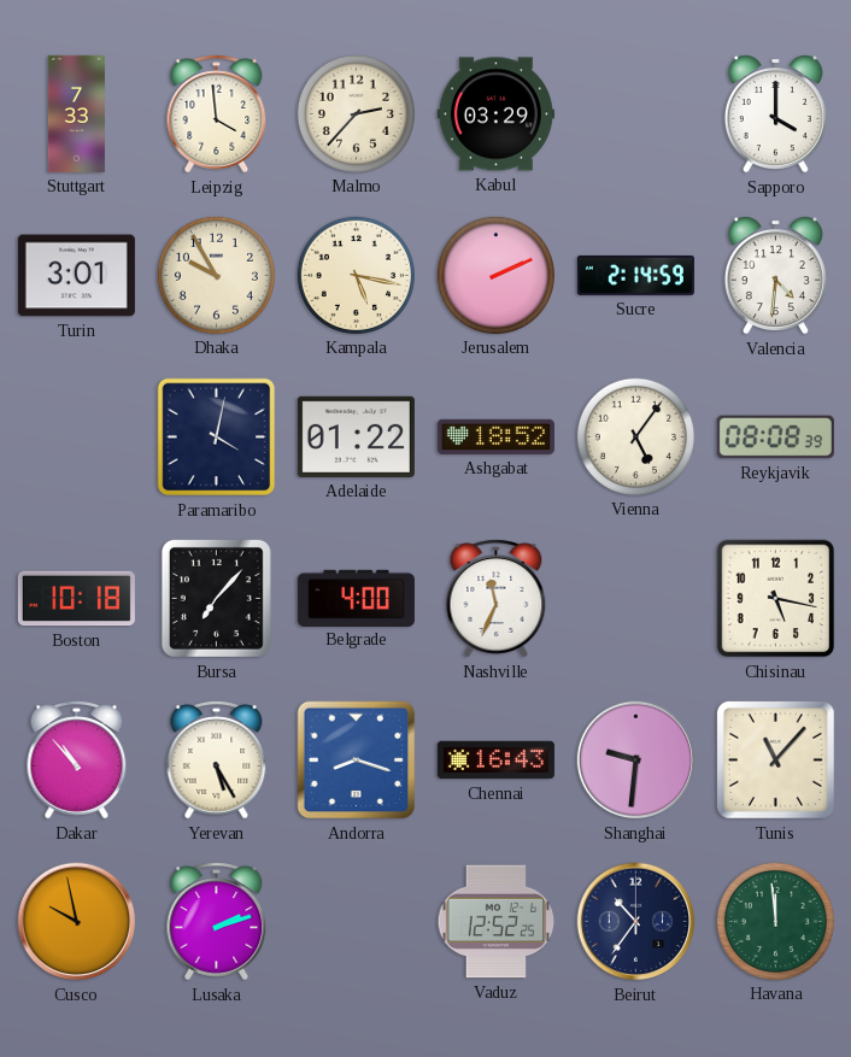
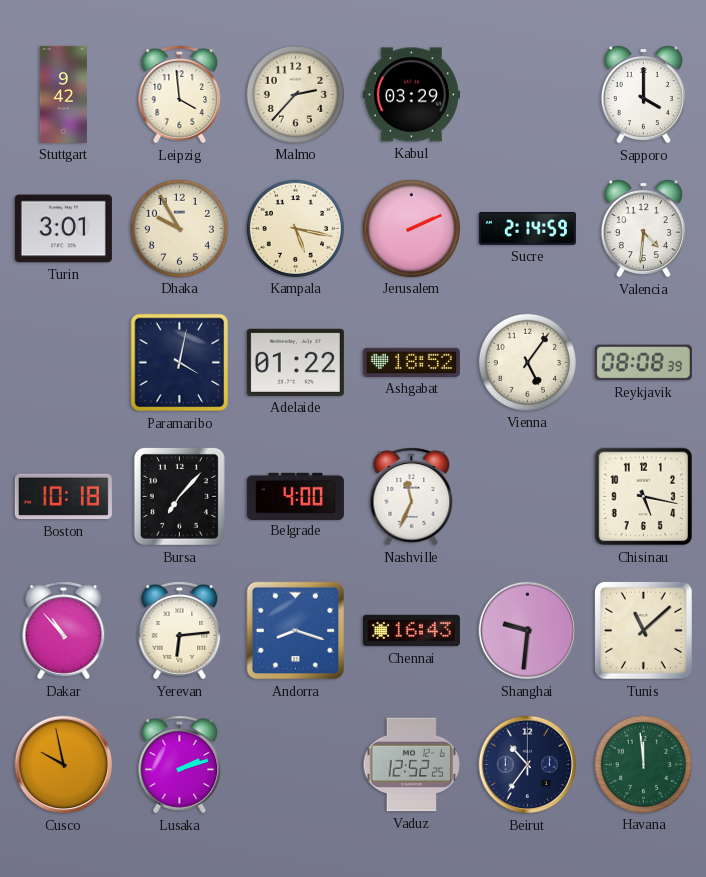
Stuttgart: 7:33 -> 9:42 (63, 94)
Yerevan: 5:25 -> 6:14 (180, 631)
Tunis: 11:07 -> 11:08 (643, 630)
